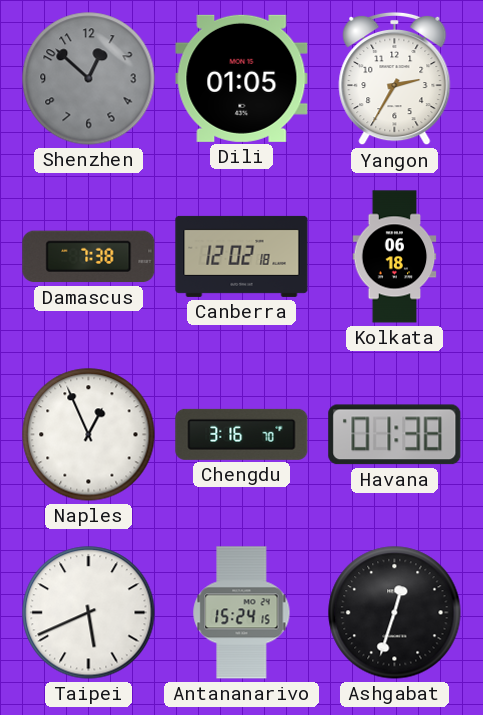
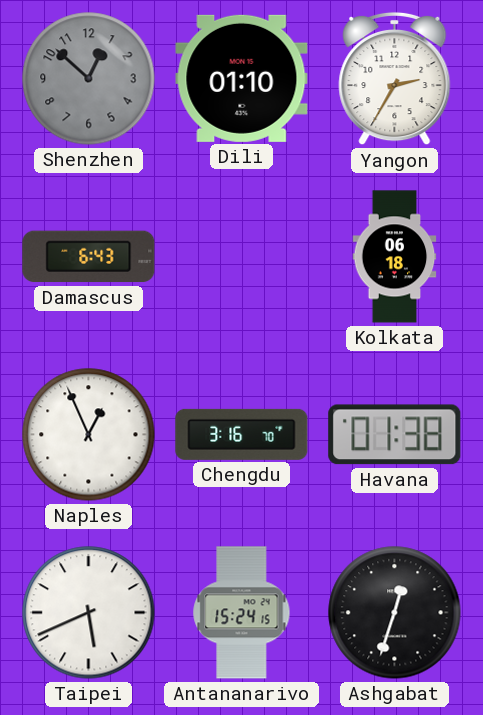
Dili: 01:05 -> 01:10 (242, 78)
Damascus: 7:38 -> 6:43 (89, 257)
Canberra: 12:02 -> none (242, 256)
